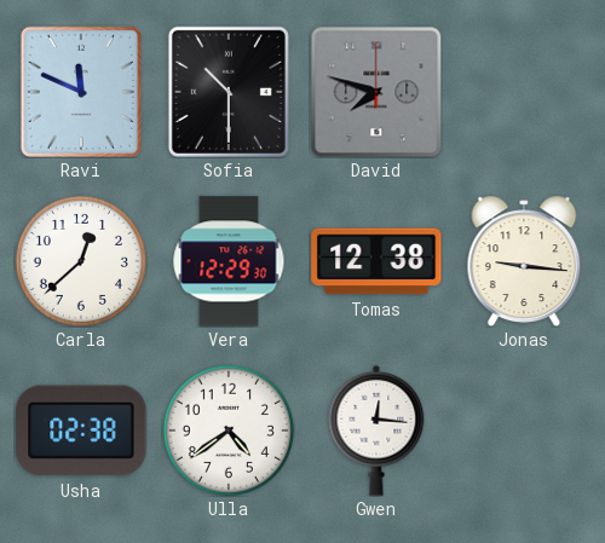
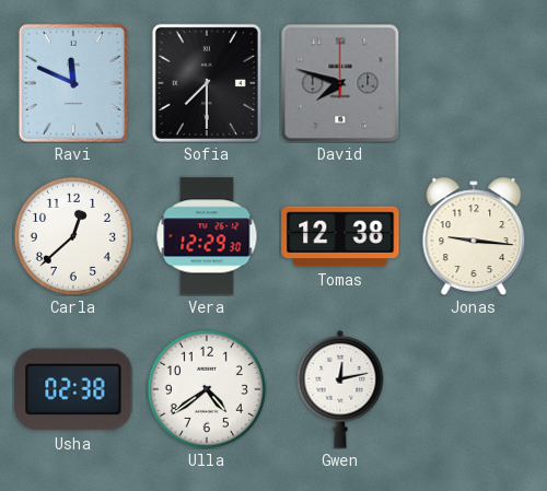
Sofia: 10:30 -> 7:30 (207, 83)
Gwen: 12:16 -> 12:13 (340, 389)
